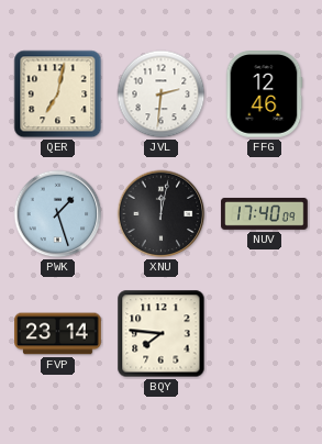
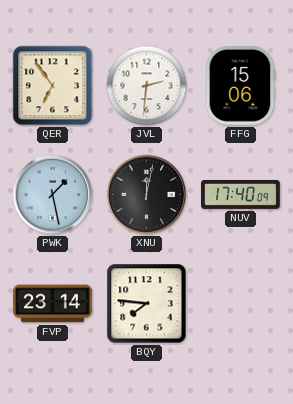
QER: 7:02 -> 6:54 (53, 86)
FFG: 12:46 -> 15:06 (241, 86)
PWK: 1:27 -> 1:28 (53, 195)
